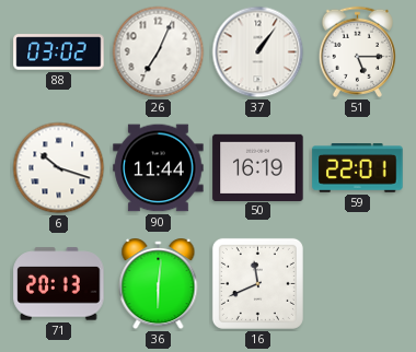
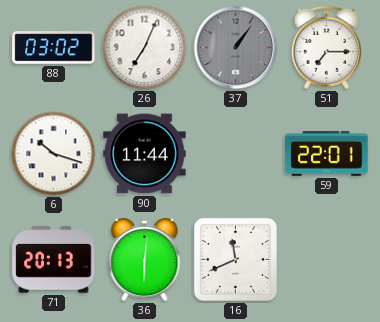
37 dial: white -> grey (236, 48)
51: 5:15 -> 7:15 (326, 47)
50: 16:19 -> none (258, 167)
